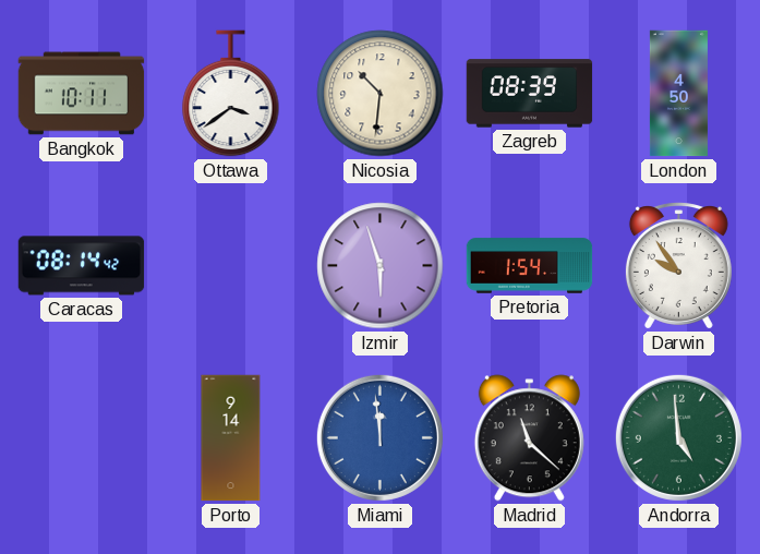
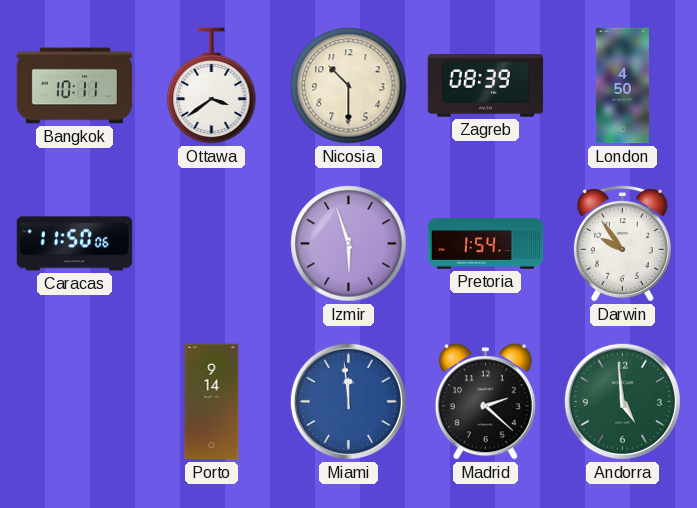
Nicosia: 10:31 -> 10:30 (349, 86)
Caracas: 08:14 -> 11:50 (75, 244)
Madrid: 11:22 -> 2:22 (485, 402)
